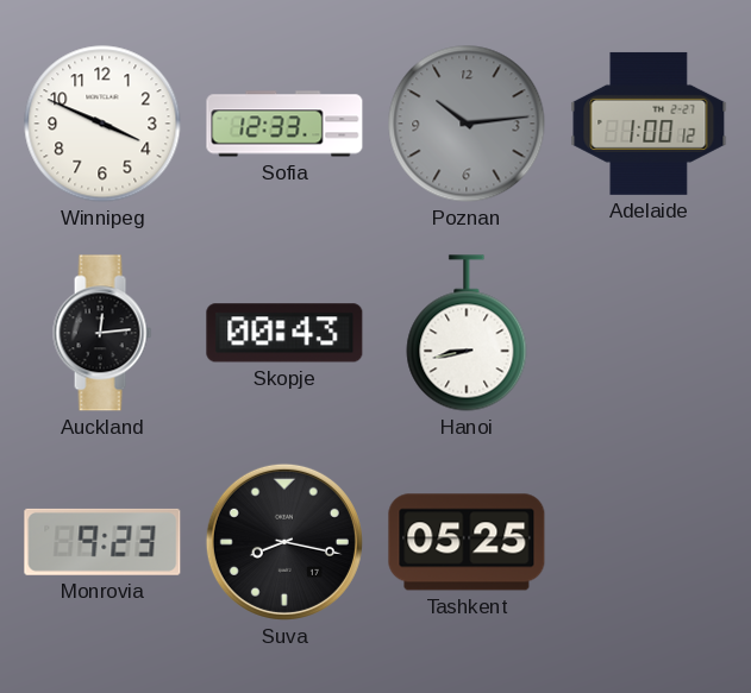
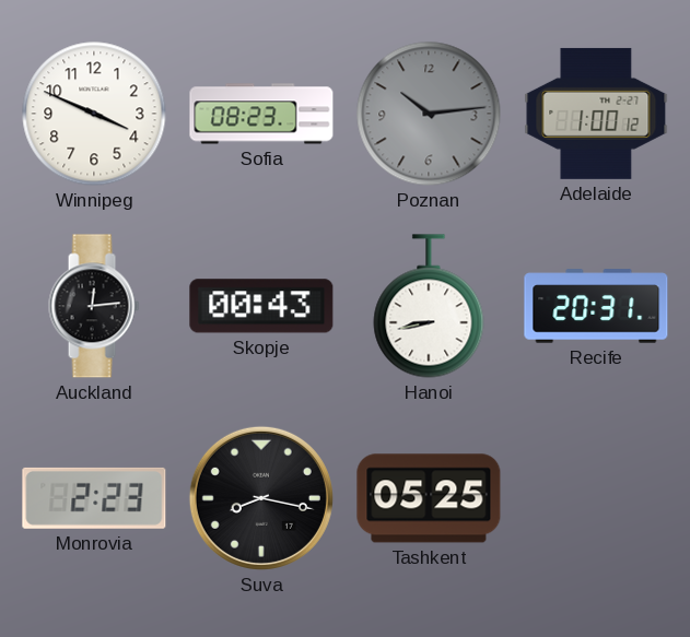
Sofia: 12:33 -> 08:23 (261, 114)
Recife: none -> 20:31 (596, 306)
Monrovia: 9:23 -> 2:23 (94, 498)
